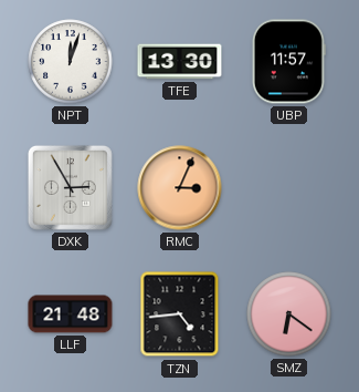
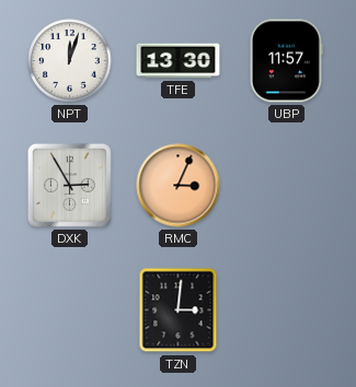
LLF: 21:48 -> none (71, 314)
TZN: 4:44 -> 3:01 (179, 310)
SMZ: 6:21 -> none (289, 314)
